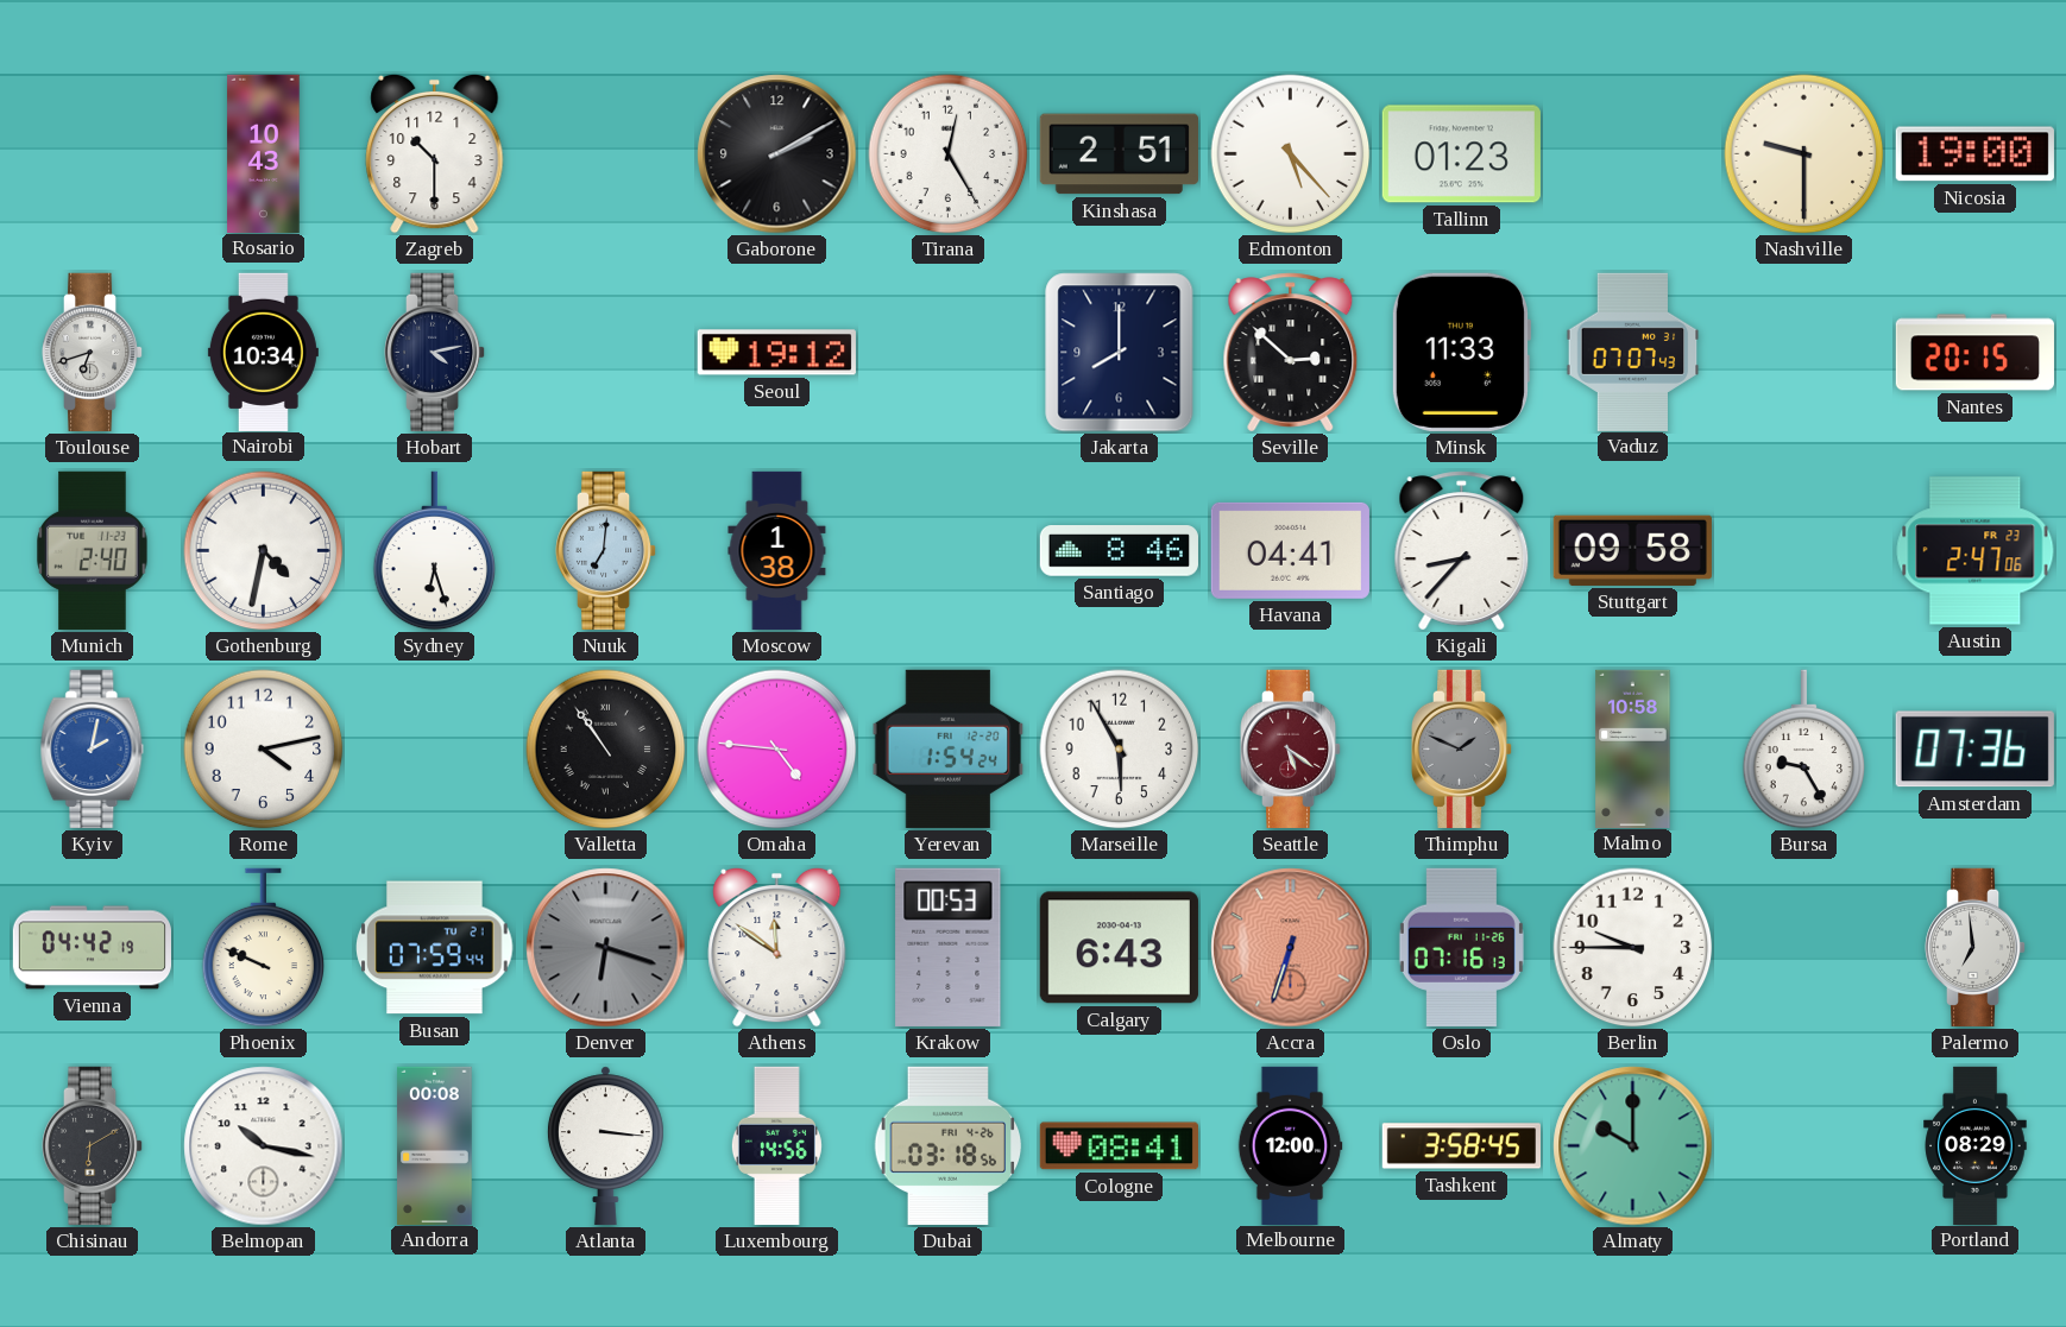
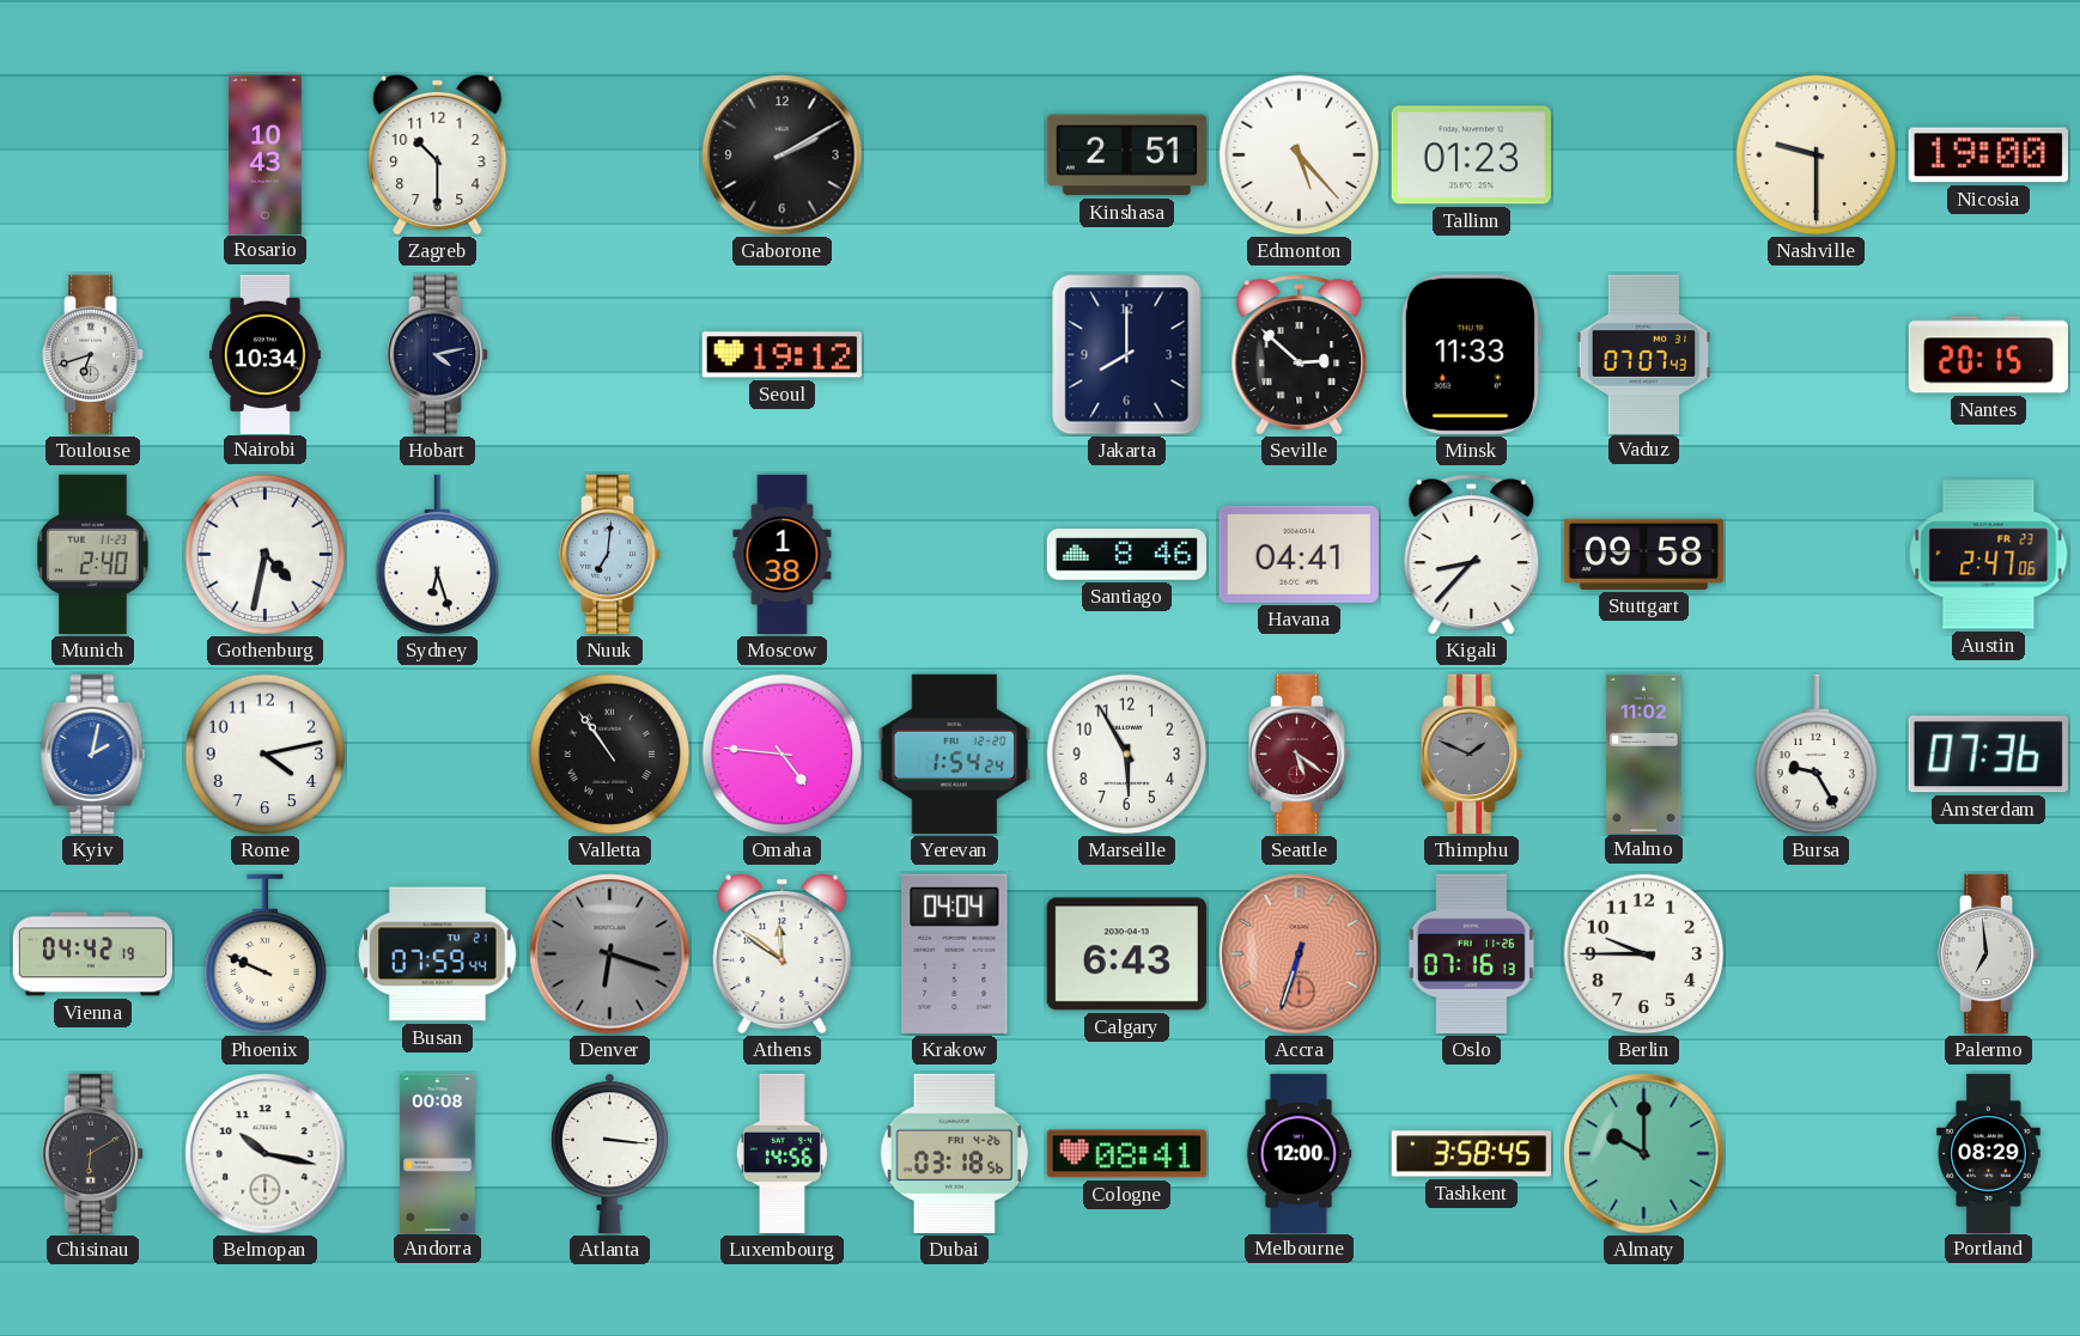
Tirana: 12:25 -> none (949, 154)
Malmo: 10:58 -> 11:02 (1644, 754)
Krakow: 00:53 -> 04:04 (955, 953)
